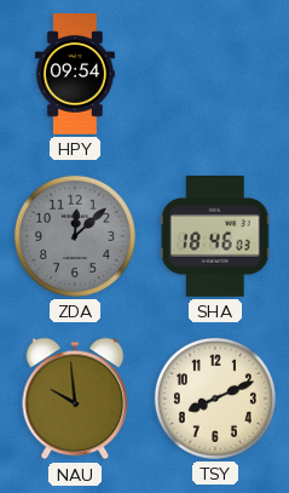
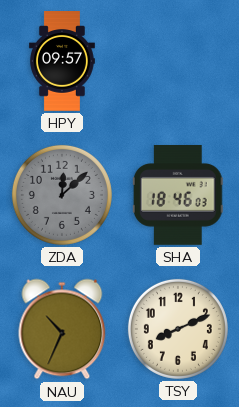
HPY: 09:54 -> 09:57 (62, 61)
NAU: 9:59 -> 10:34 (62, 329)
